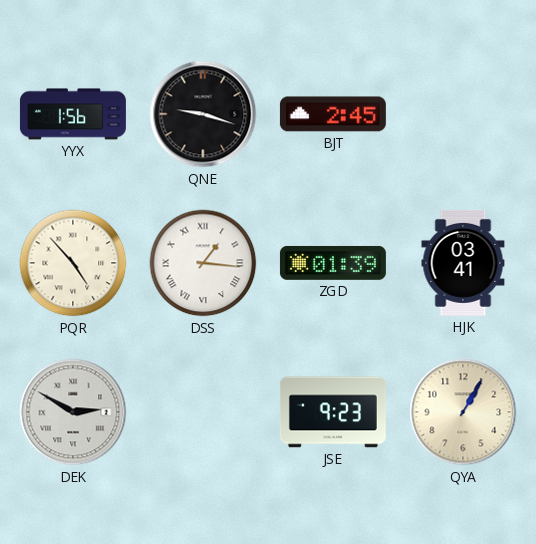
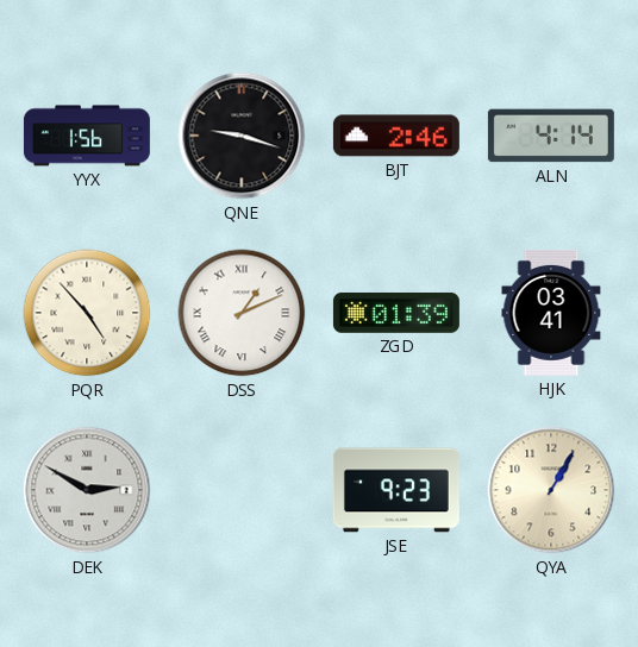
BJT: 2:45 -> 2:46 (396, 136)
ALN: none -> 4:14 (551, 136)
DSS: 1:16 -> 1:11 (242, 313)
